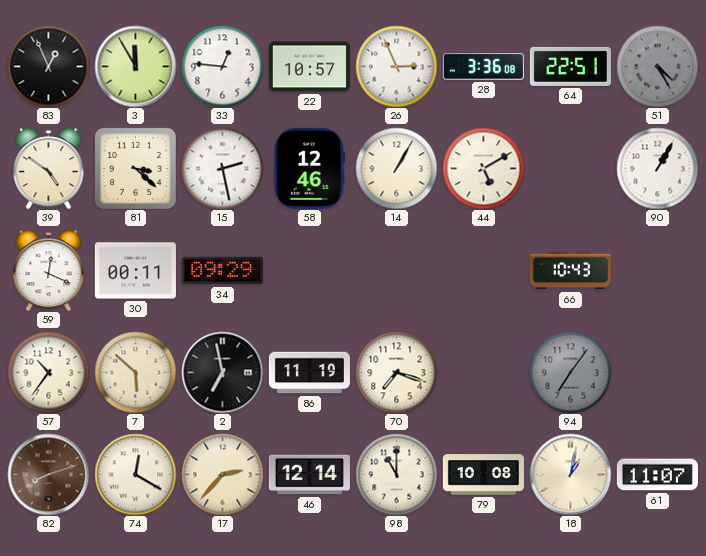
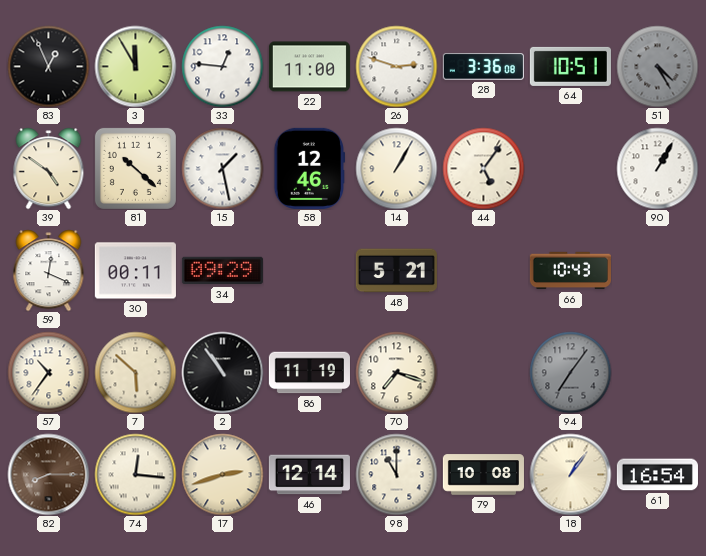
22: 10:57 -> 11:00 (309, 67)
26: 2:56 -> 2:48 (396, 66)
64: 22:51 -> 10:51 (570, 66)
81: 3:22 -> 10:22 (135, 168)
15: 2:28 -> 1:28 (222, 168)
44: 5:10 -> 5:06 (483, 168)
48: none -> 5:21 (396, 271)
2: 6:58 -> 10:54 (222, 372)
82: 8:12 -> 8:15 (48, 474)
74: 12:20 -> 12:16 (135, 474)
17: 2:37 -> 2:42 (222, 474)
18: 1:02 -> 1:06 (570, 474)
61: 11:07 -> 16:54 (657, 475)
